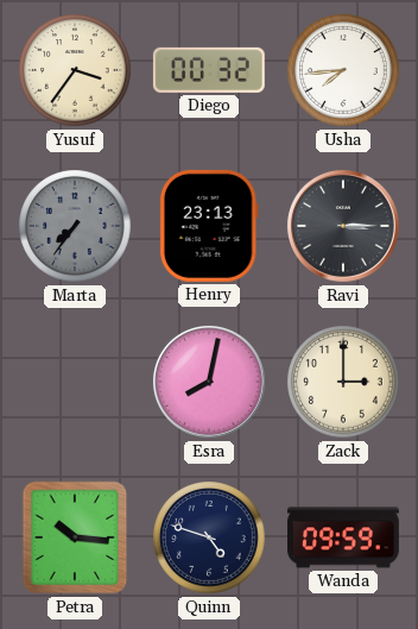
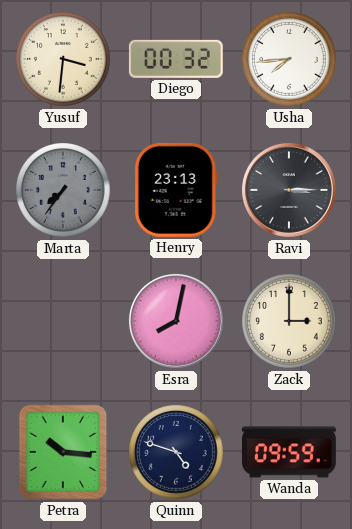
Yusuf: 3:36 -> 3:31 (63, 59)
